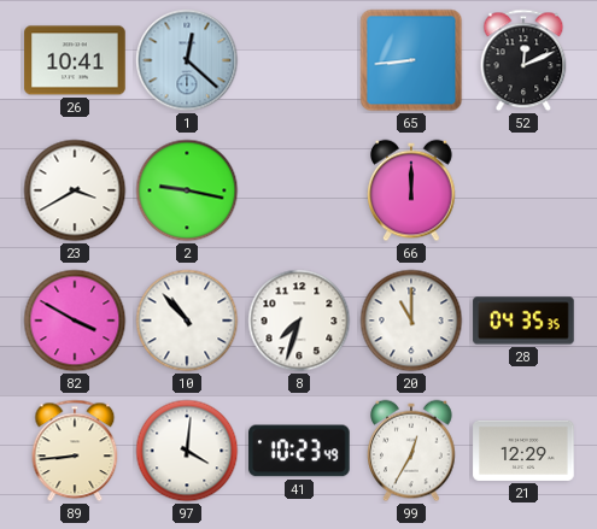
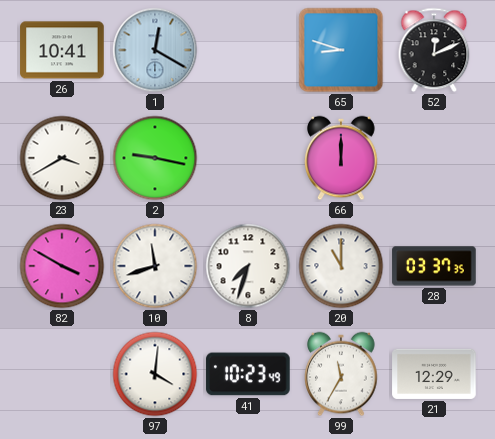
1: 12:22 -> 12:20 (155, 50)
65: 8:44 -> 8:48 (341, 50)
10: 10:53 -> 11:42 (155, 266)
28: 04:35 -> 03:37 (434, 266)
89: 8:44 -> none (75, 451)
99: 12:35 -> 11:35 (341, 374)
